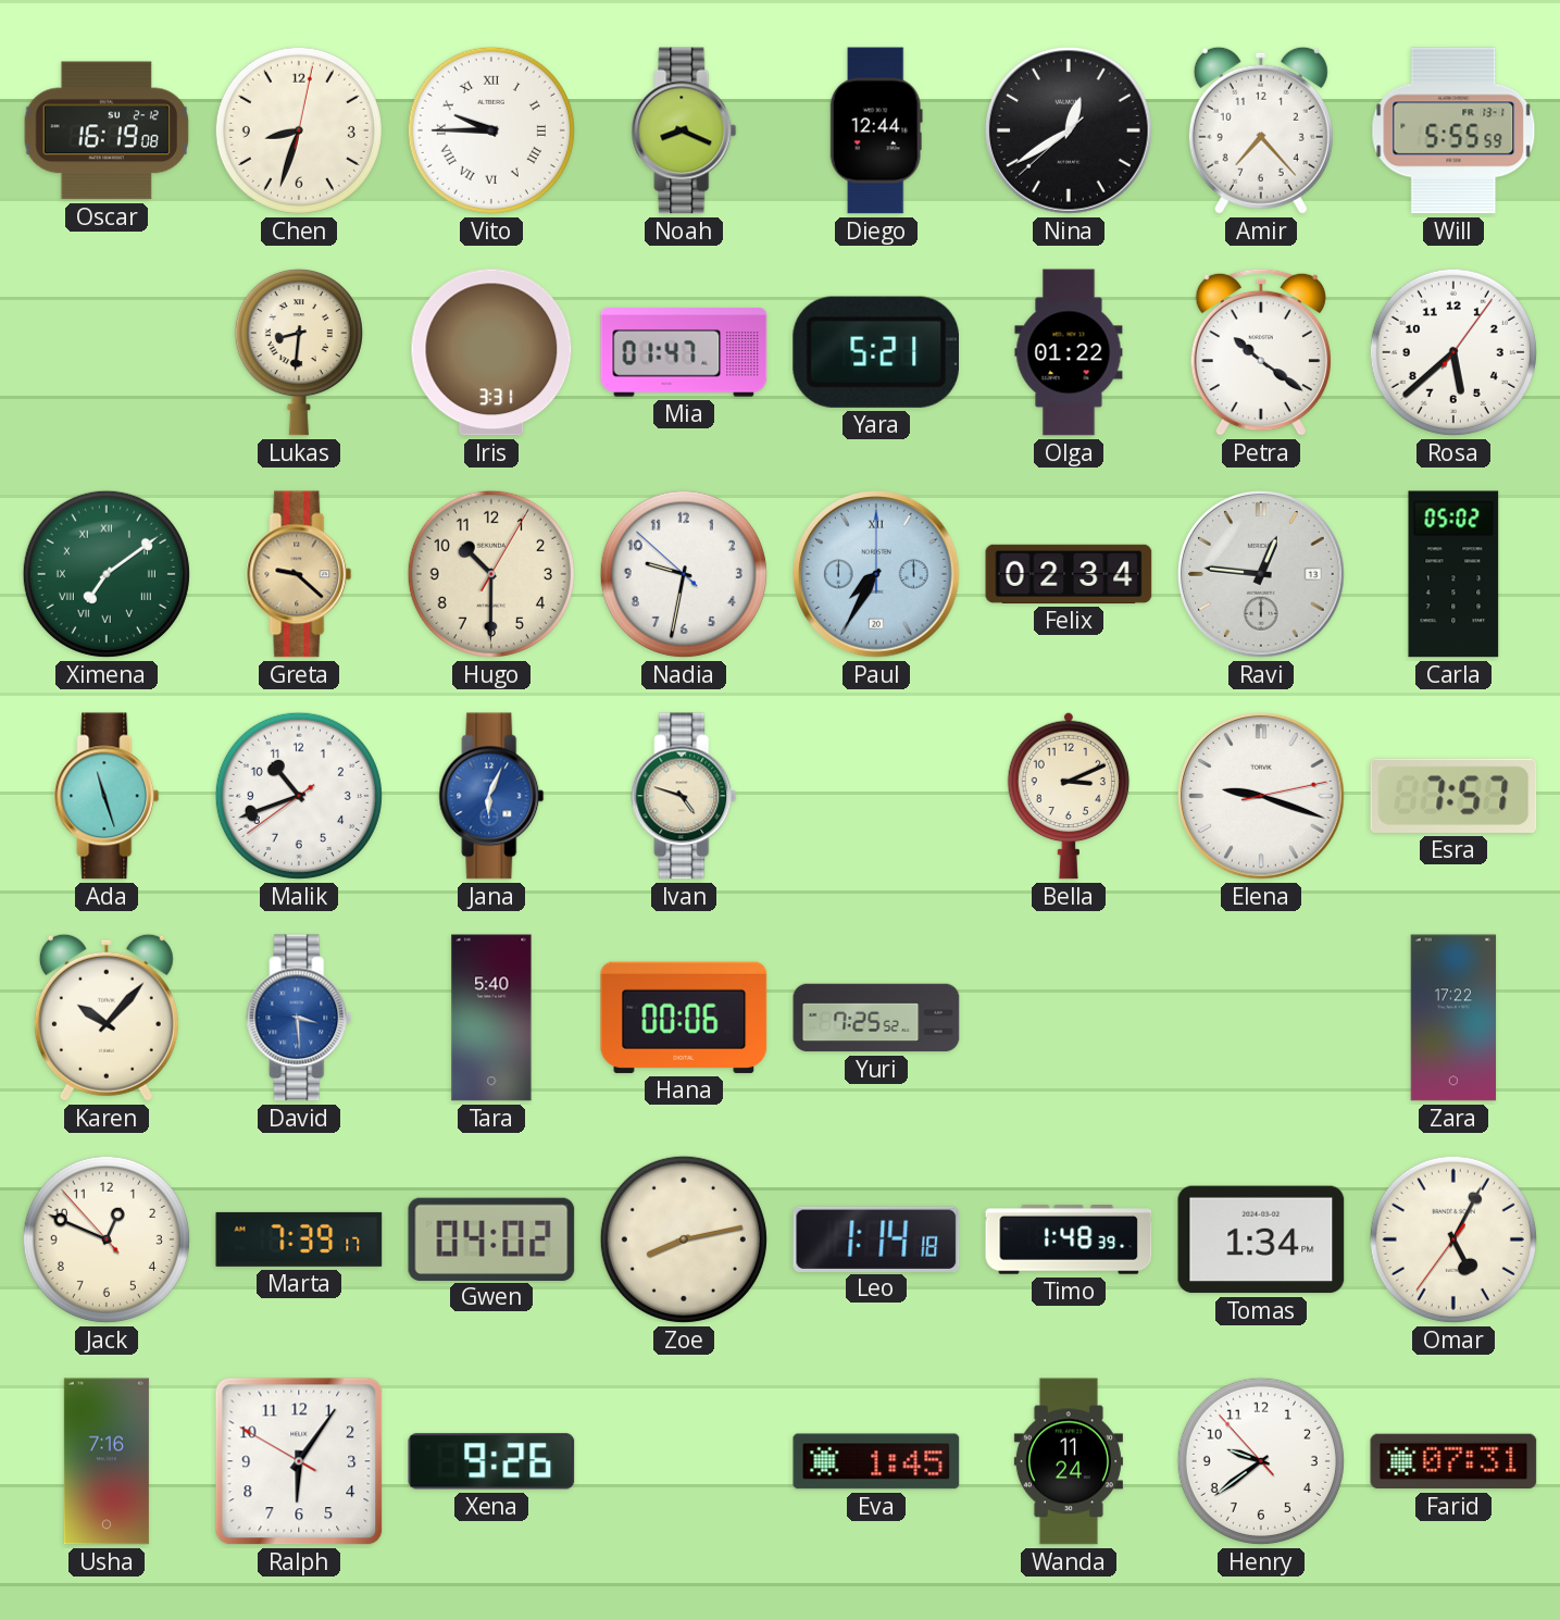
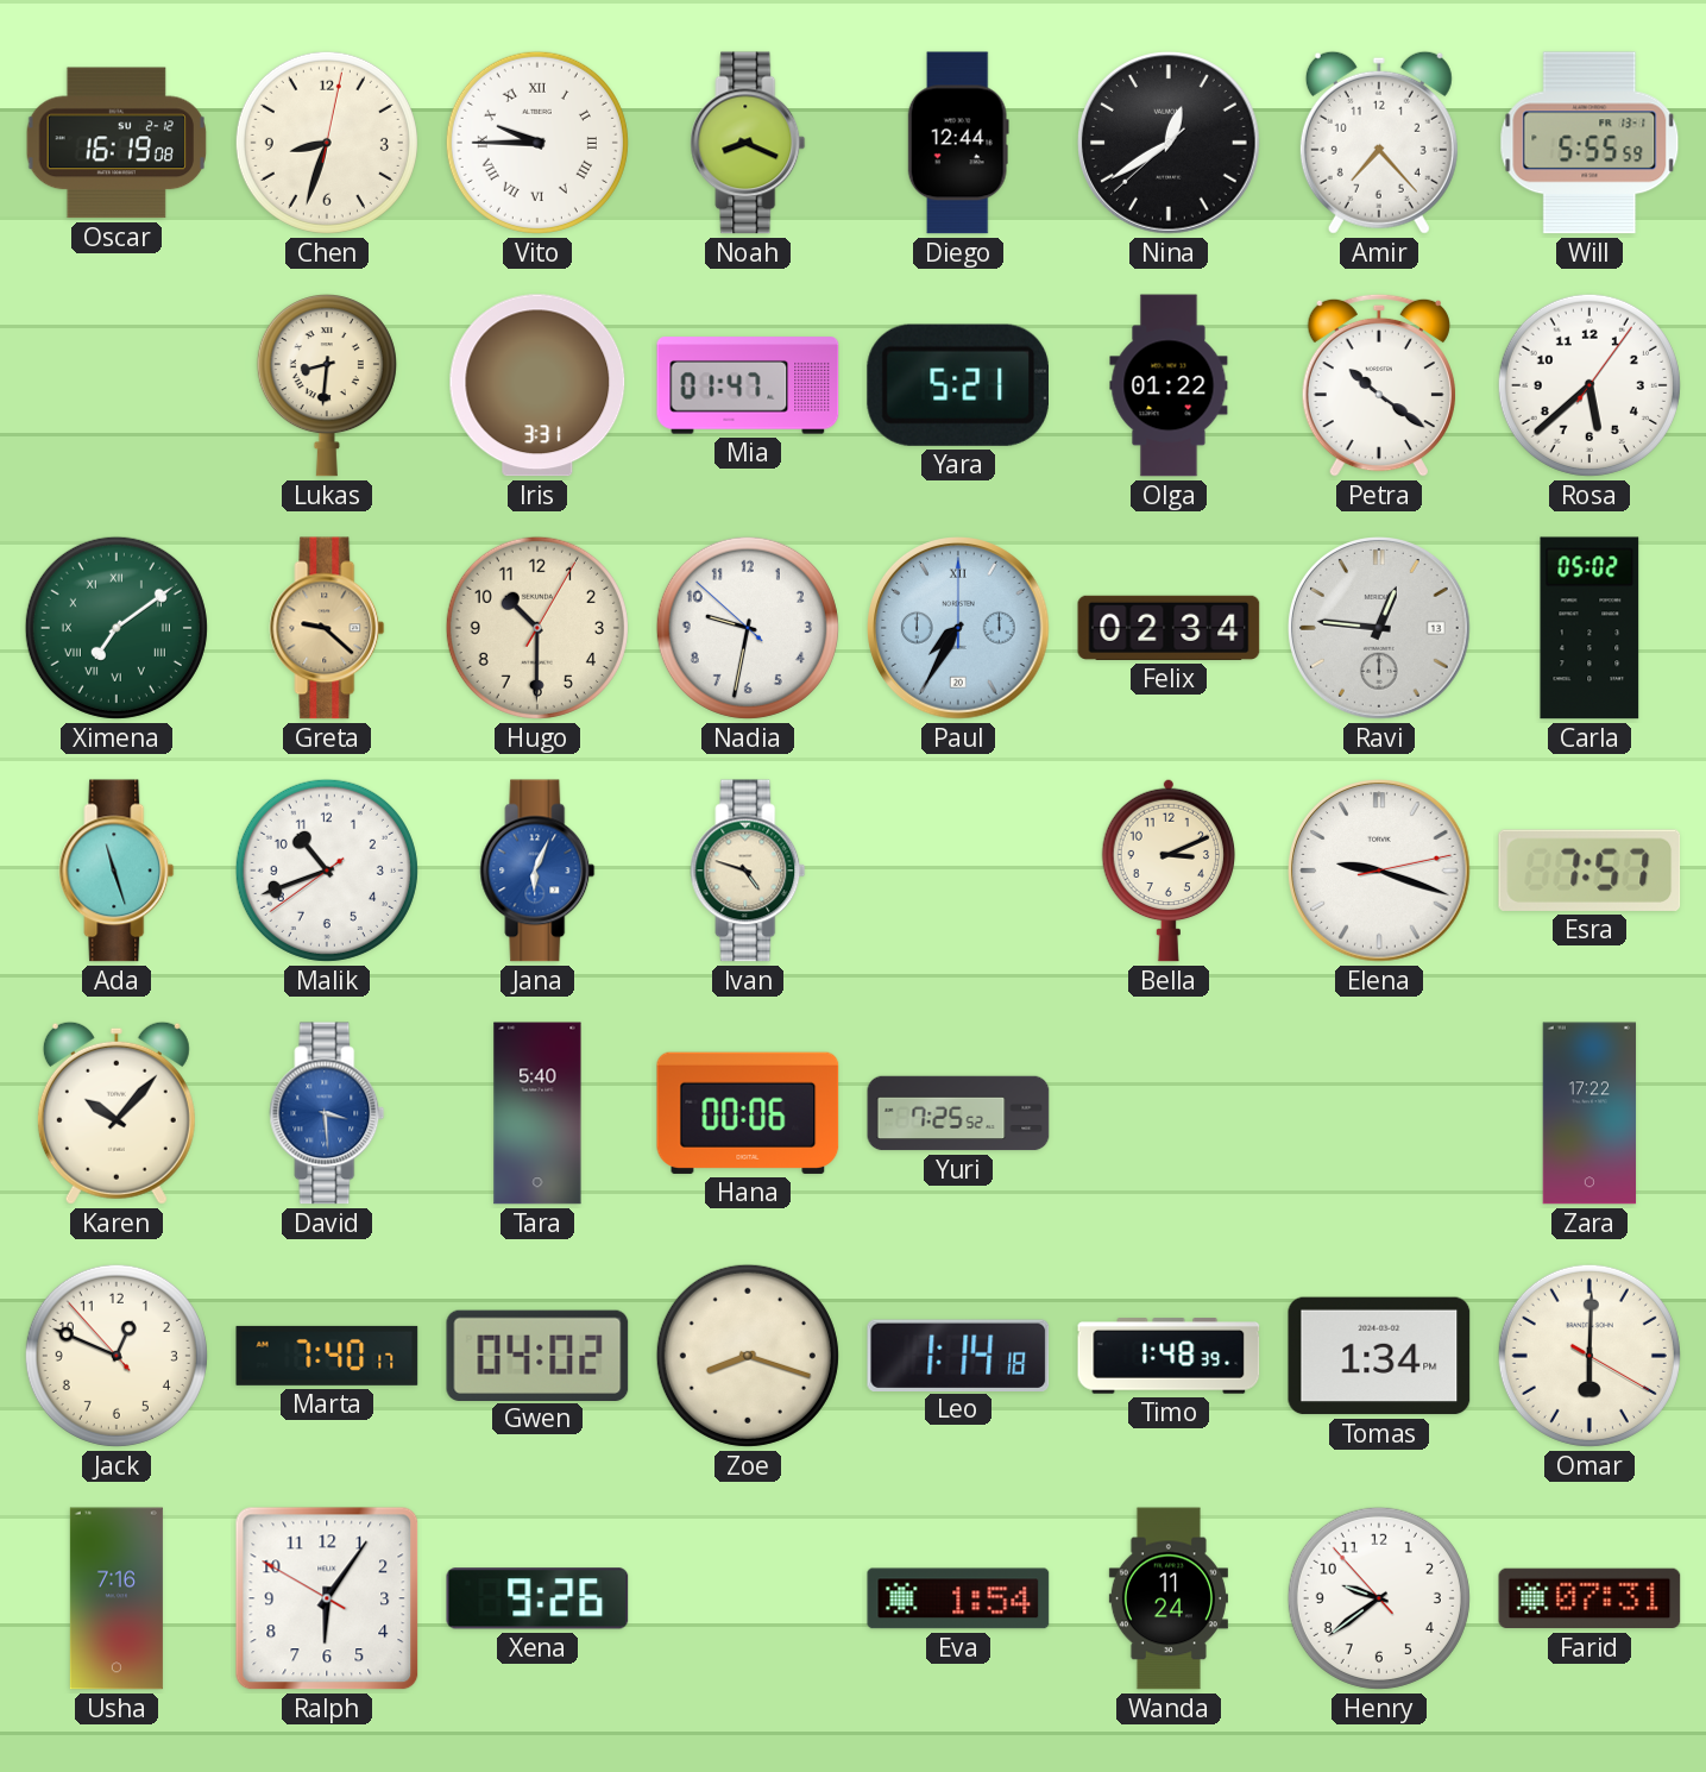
Marta: 7:39 -> 7:40 (327, 1356)
Zoe: 8:13 -> 8:18 (748, 1356)
Omar: 5:04 -> 6:00 (1589, 1356)
Eva: 1:45 -> 1:54 (958, 1598)
